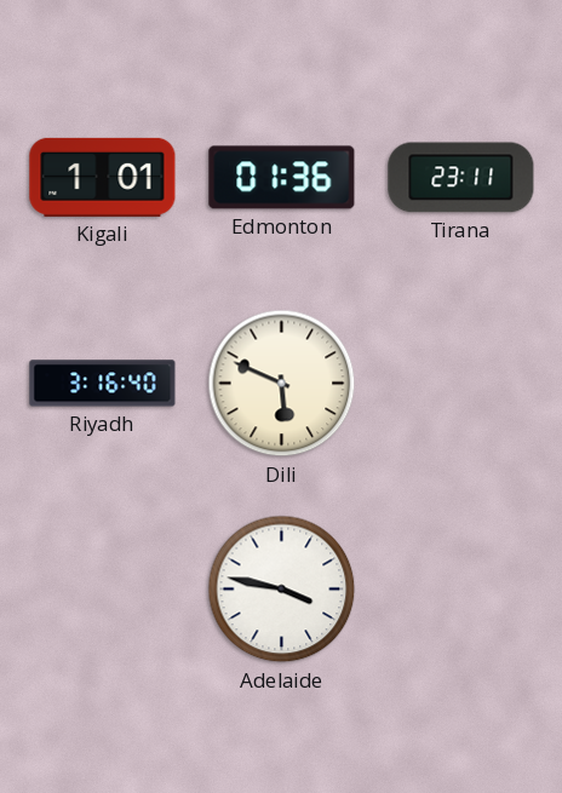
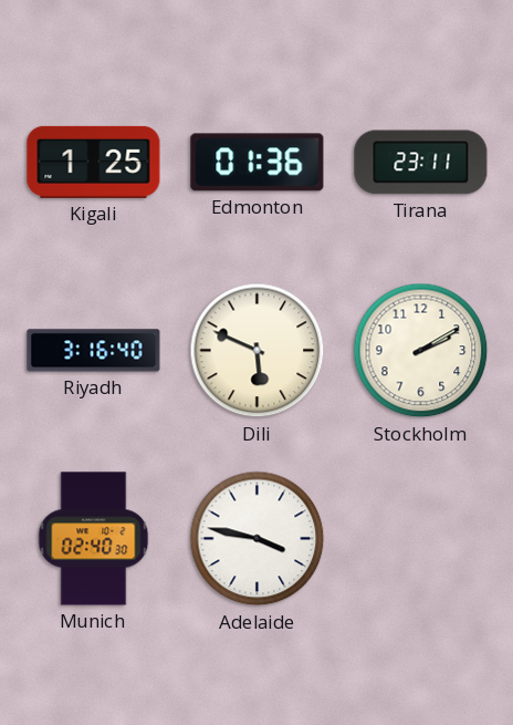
Kigali: 1:01 -> 1:25 (94, 162)
Stockholm: none -> 2:10 (421, 351)
Munich: none -> 02:40 (94, 539)
